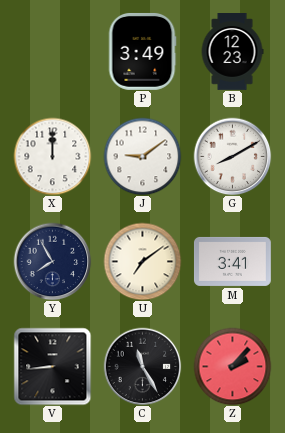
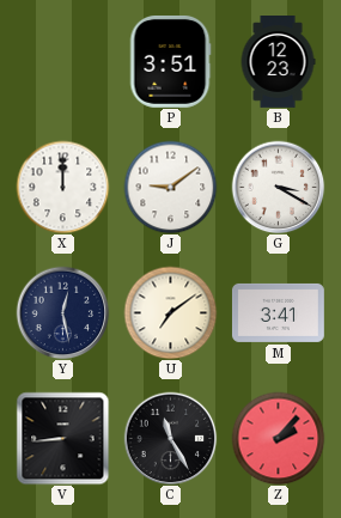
P: 3:49 -> 3:51 (170, 61)
G: 8:10 -> 3:20 (278, 187)
Y: 7:55 -> 12:28 (62, 312)
